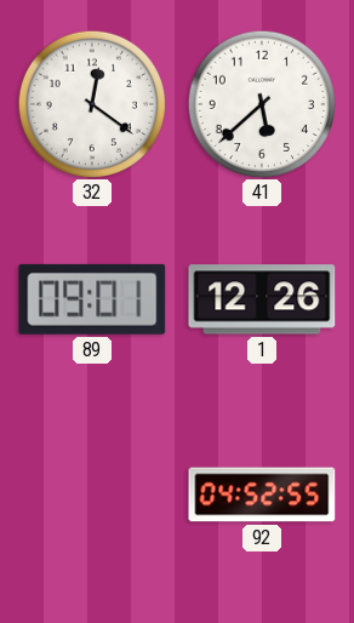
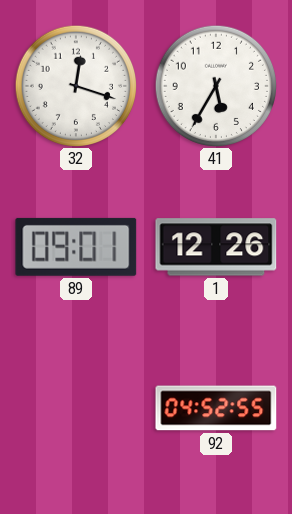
32: 12:21 -> 12:18 (75, 85)
41: 5:38 -> 5:35 (215, 85)
